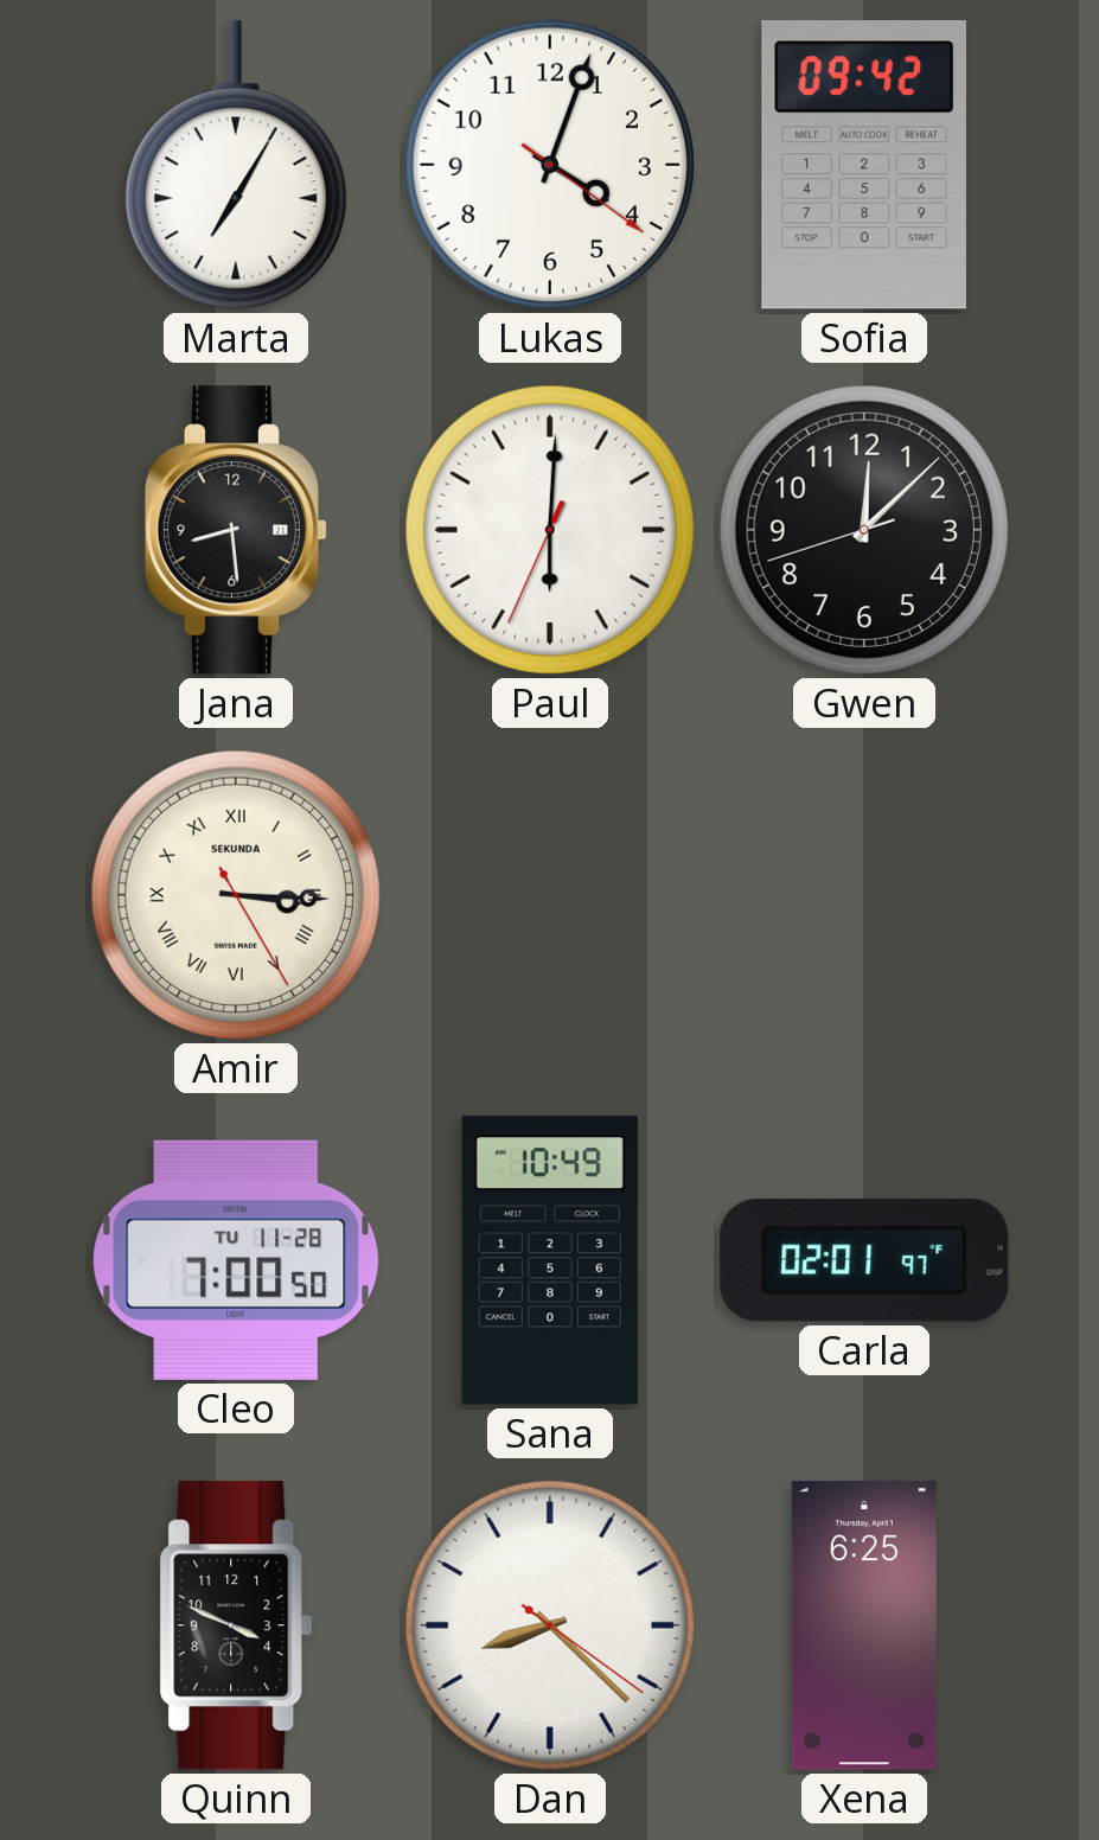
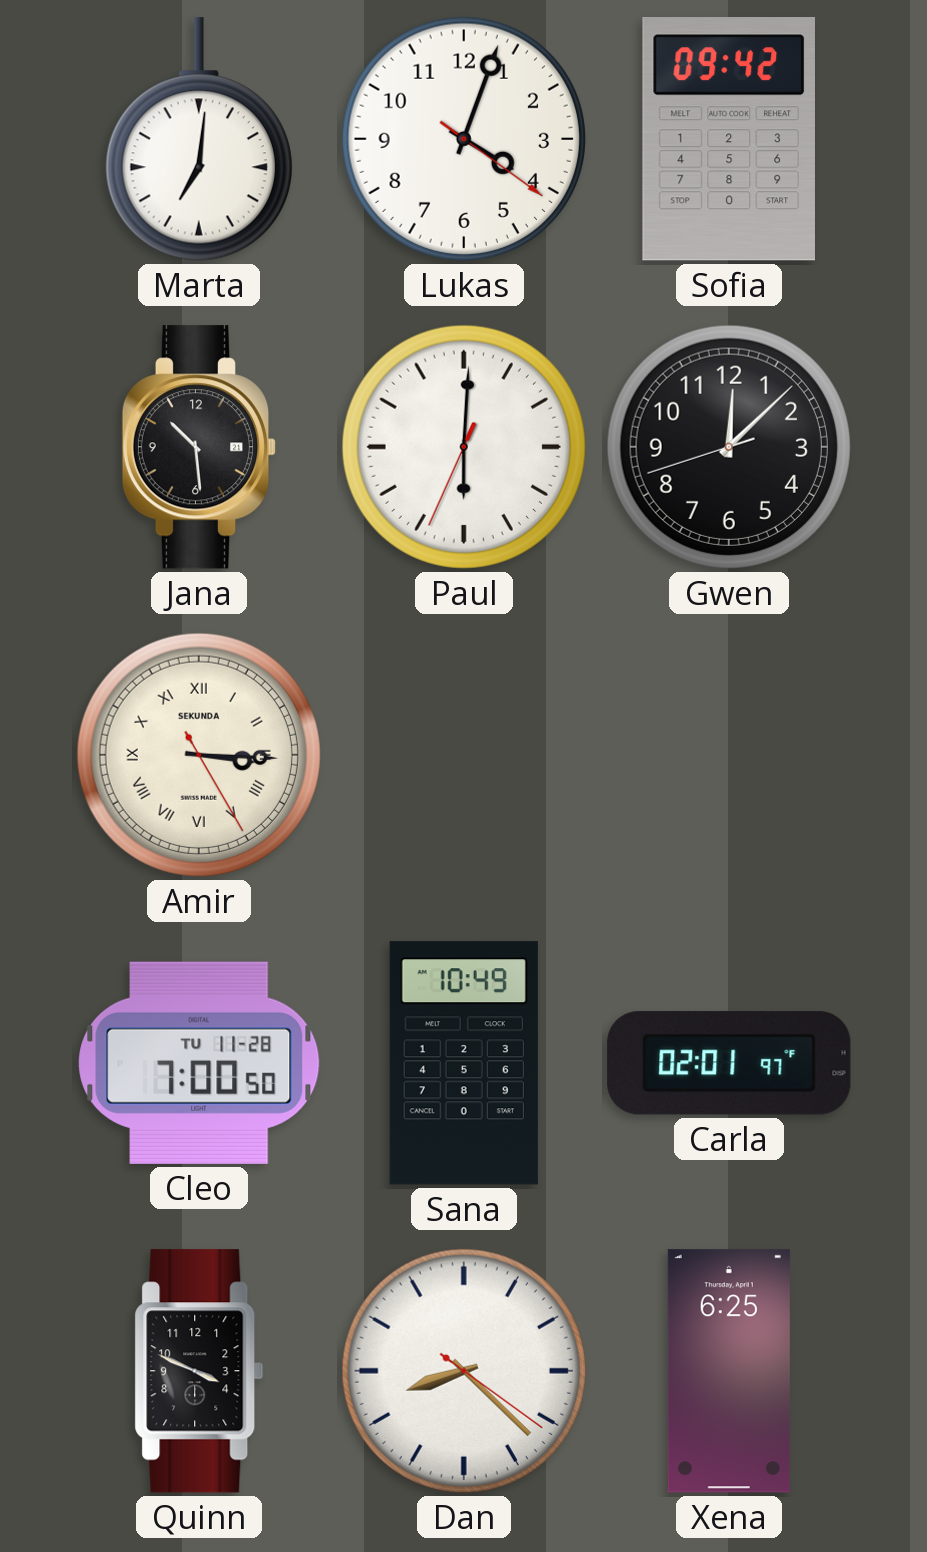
Marta: 7:05 -> 7:01 (199, 139)
Jana: 8:29 -> 10:29 (199, 447)
